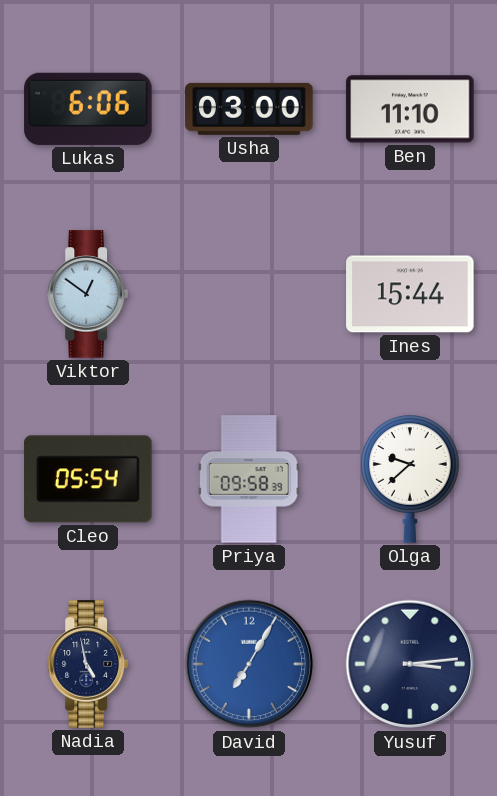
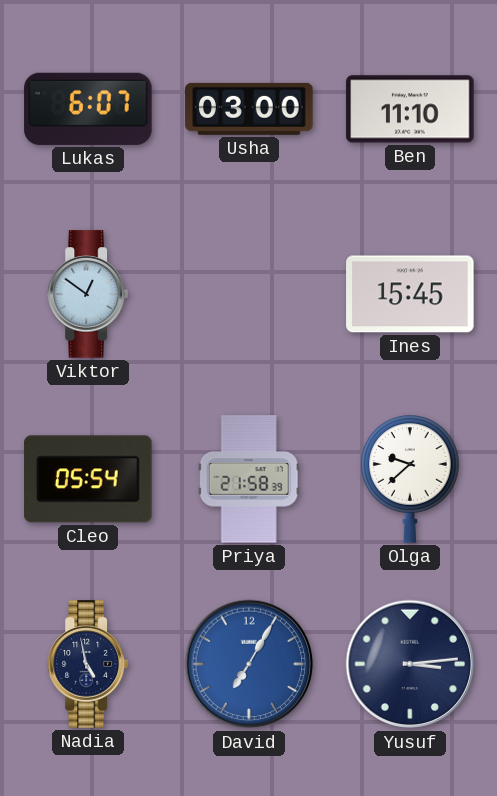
Lukas: 6:06 -> 6:07 (88, 109)
Ines: 15:44 -> 15:45 (410, 294)
Priya: 09:58 -> 21:58 (249, 479)
